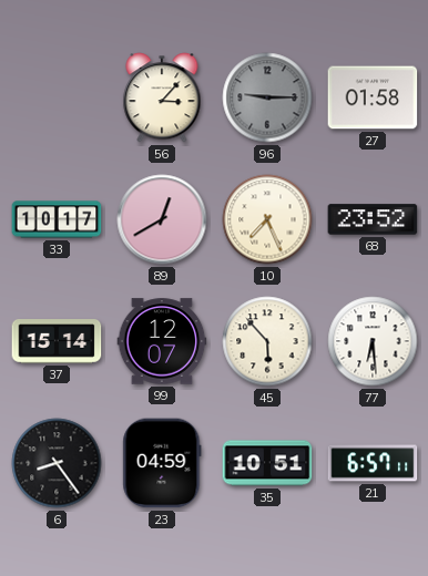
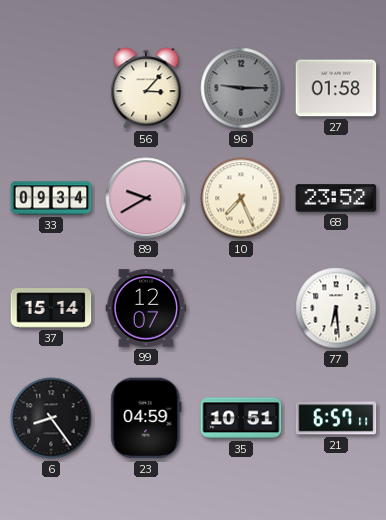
33: 10:17 -> 09:34 (51, 198)
89: 12:40 -> 9:40 (146, 198)
45: 5:53 -> none (267, 341)
